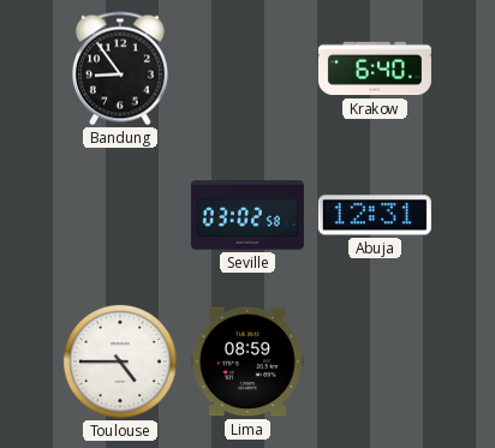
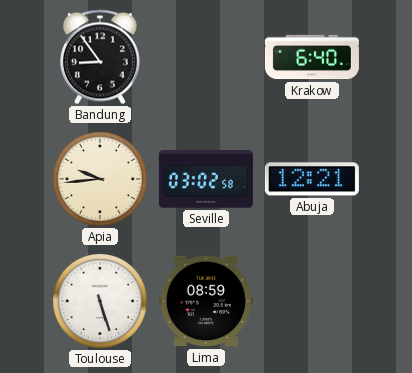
Apia: none -> 9:44 (100, 179)
Abuja: 12:31 -> 12:21 (312, 179)
Toulouse: 4:45 -> 5:27 (100, 301)
